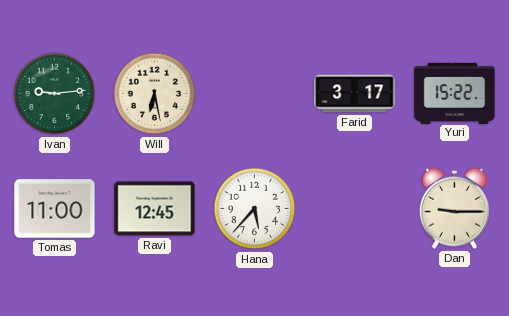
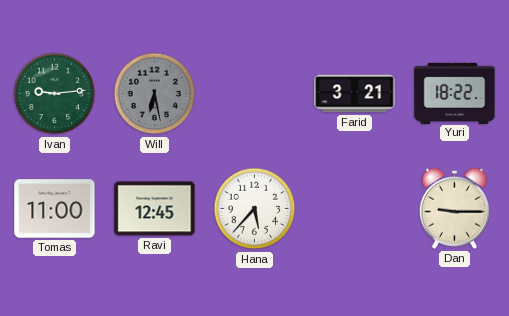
Will dial: cream -> grey (155, 94)
Farid: 3:17 -> 3:21 (355, 94)
Yuri: 15:22 -> 18:22 (455, 93)
